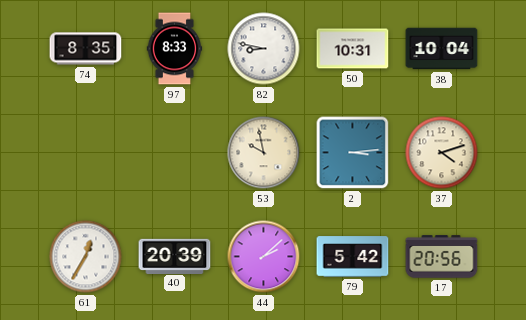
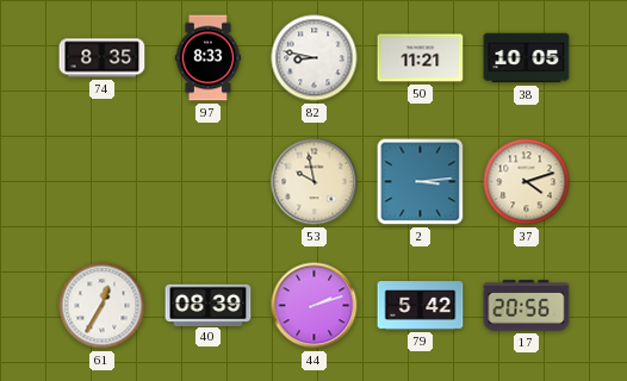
50: 10:31 -> 11:21 (421, 58)
38: 10:04 -> 10:05 (527, 58)
40: 20:39 -> 08:39 (209, 305)
44: 2:08 -> 2:12 (315, 306)
